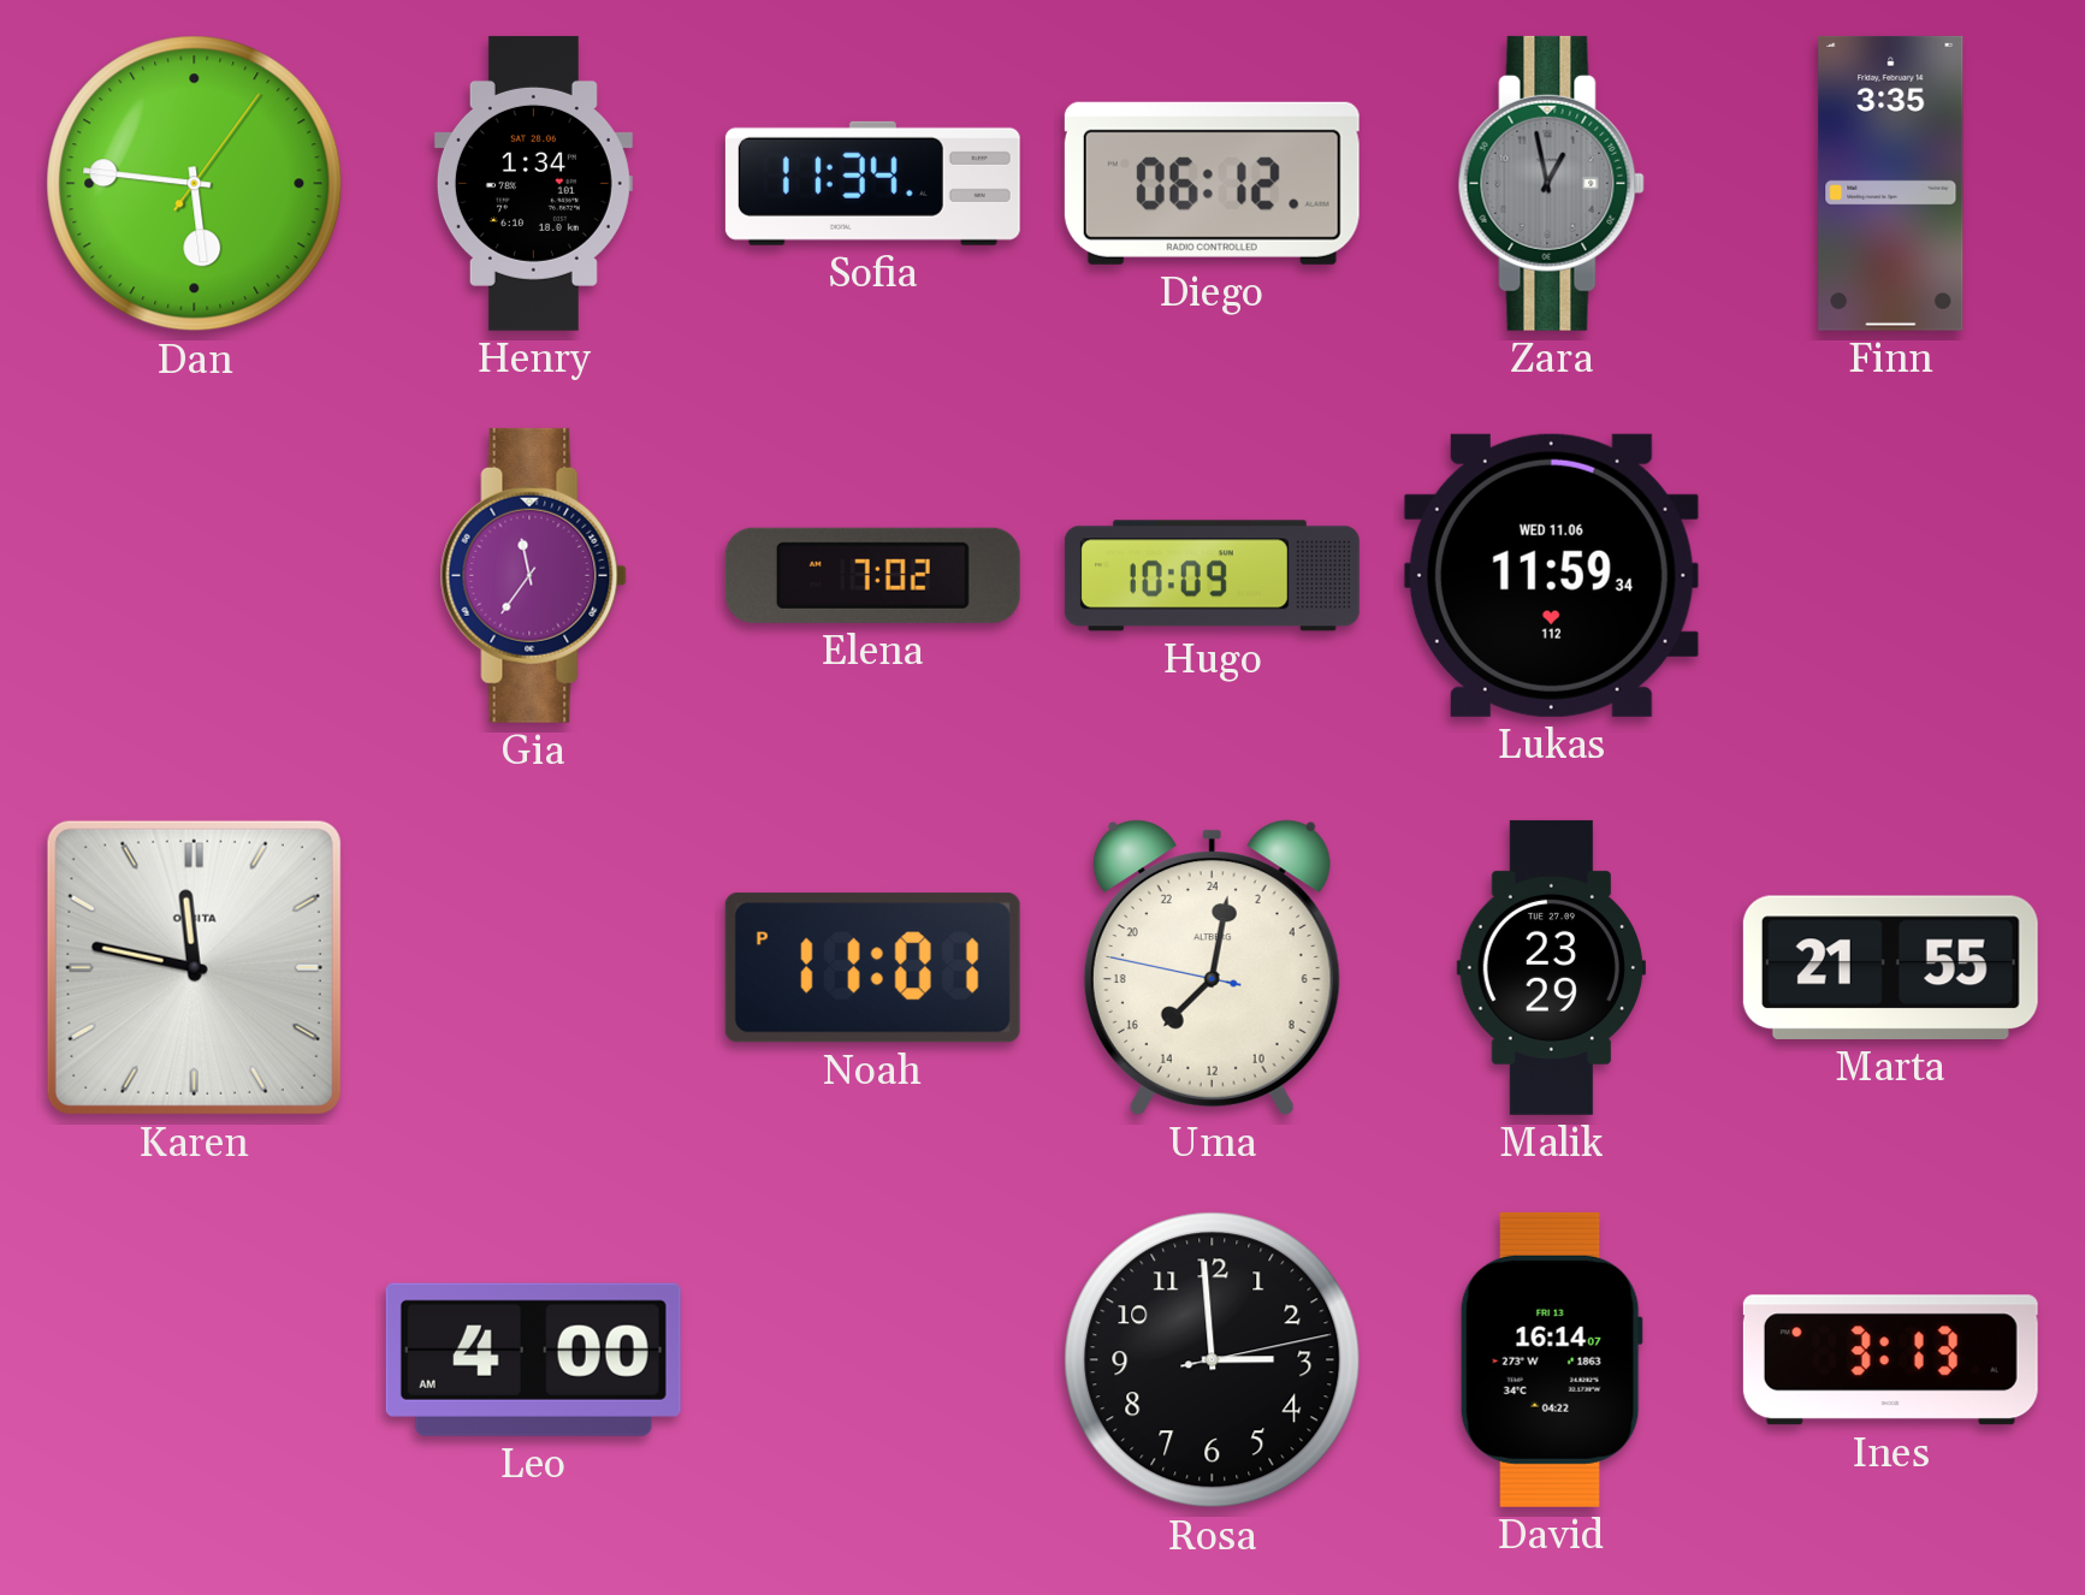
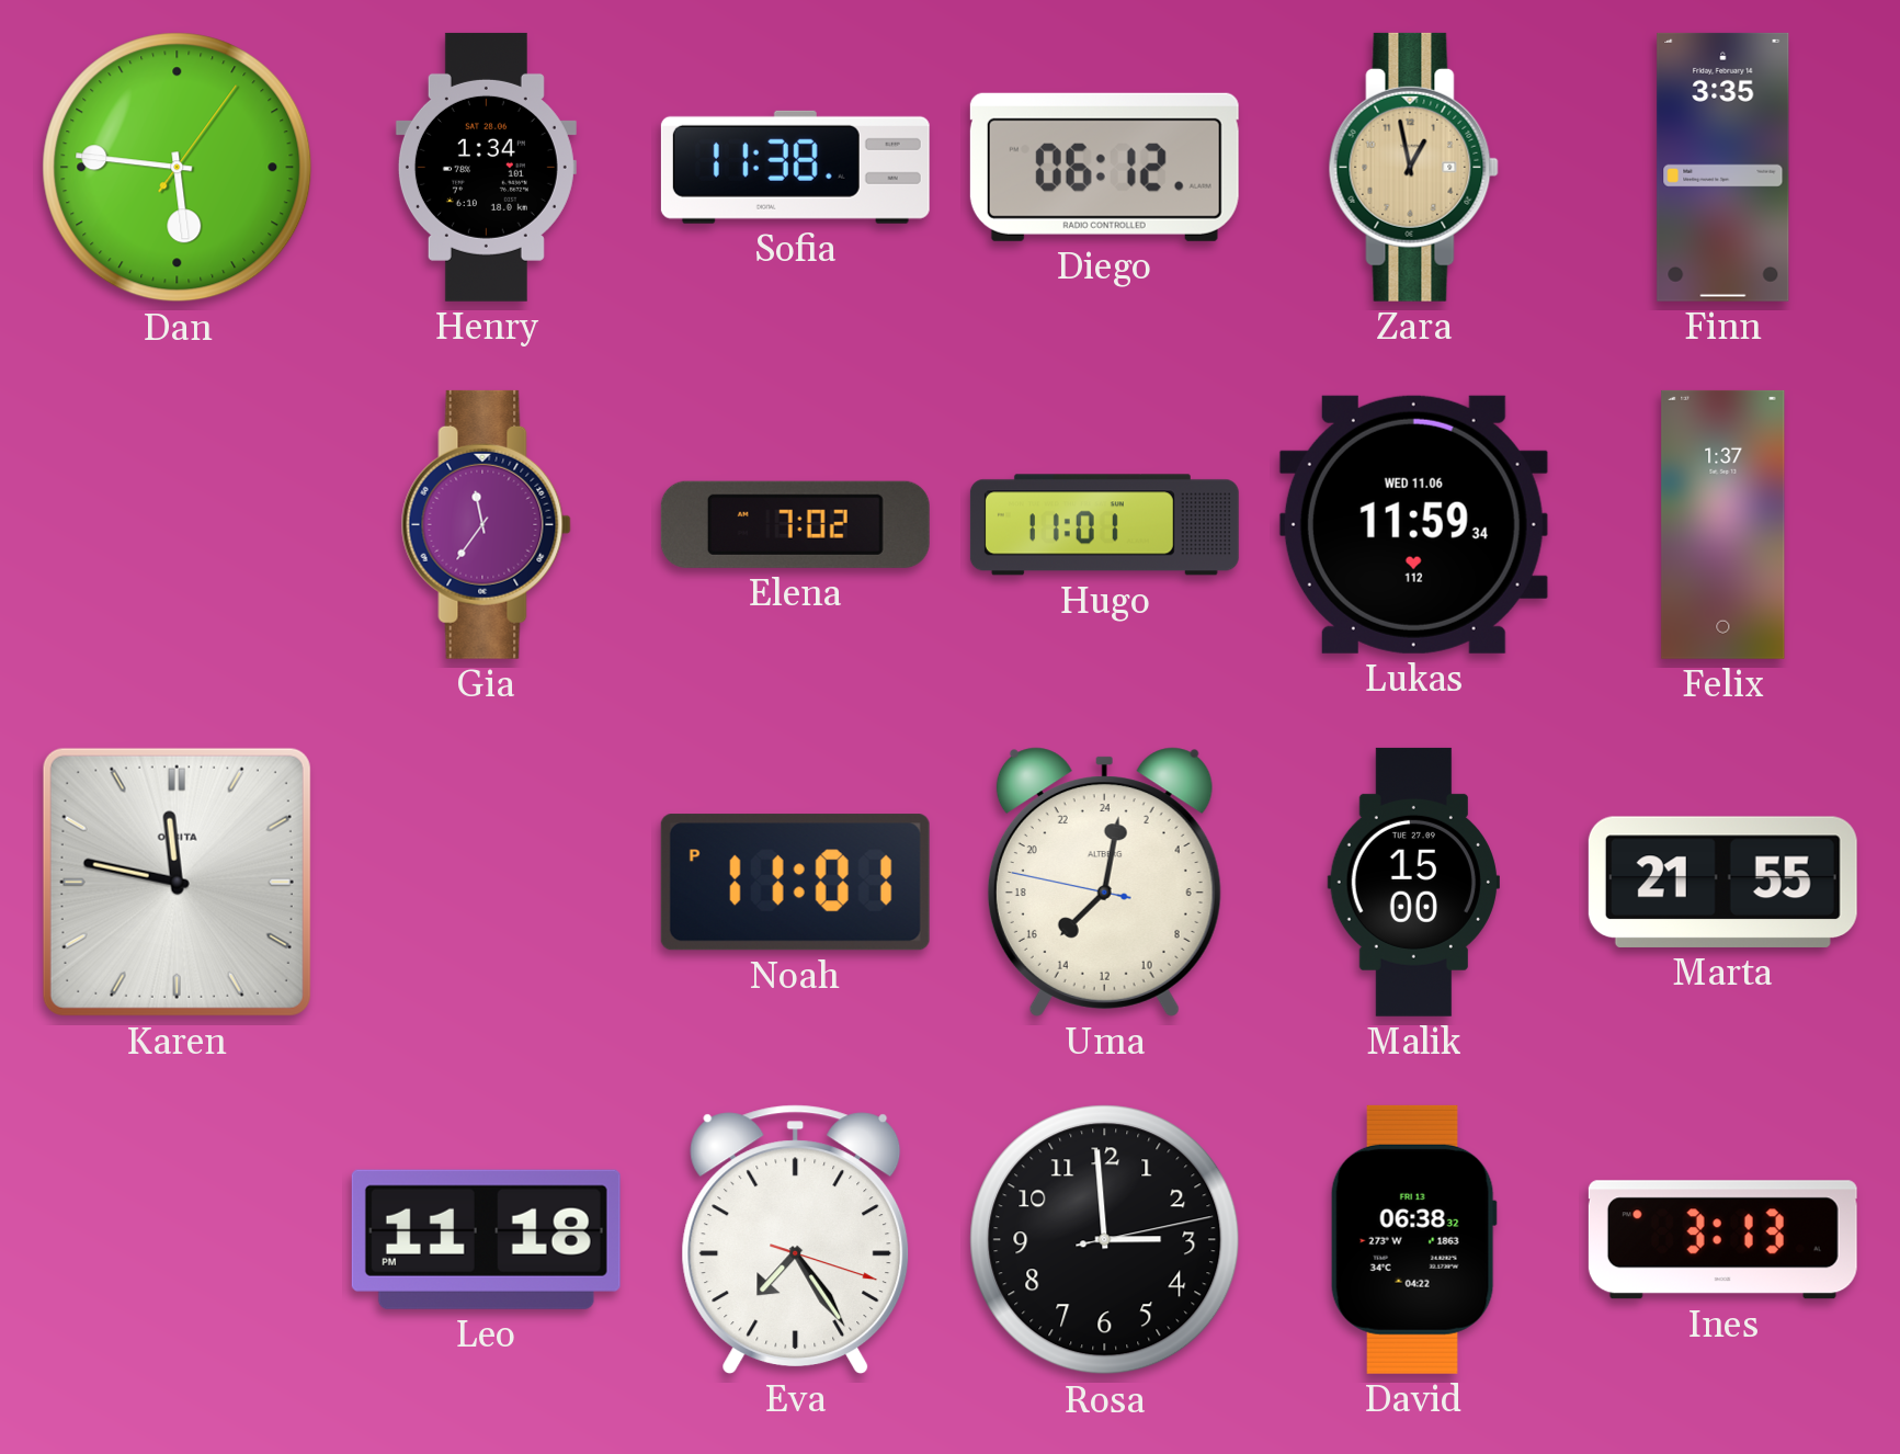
Sofia: 11:34 -> 11:38 (795, 167)
Zara dial: grey -> champagne (1413, 167)
Hugo: 10:09 -> 11:01 (1104, 525)
Felix: none -> 1:37 (1723, 524)
Malik: 23:29 -> 15:00 (1413, 882)
Leo: 4:00 -> 11:18 (486, 1239)
Eva: none -> 7:24 (796, 1239)
David: 16:14 -> 06:38 (1413, 1239)
